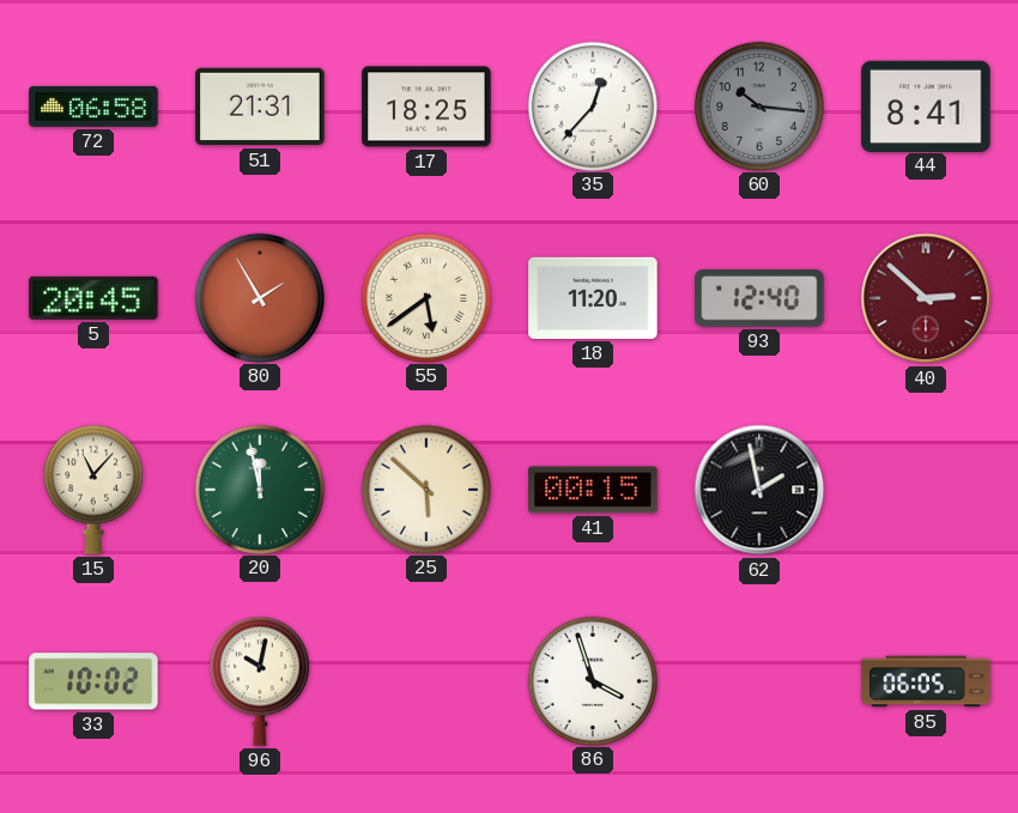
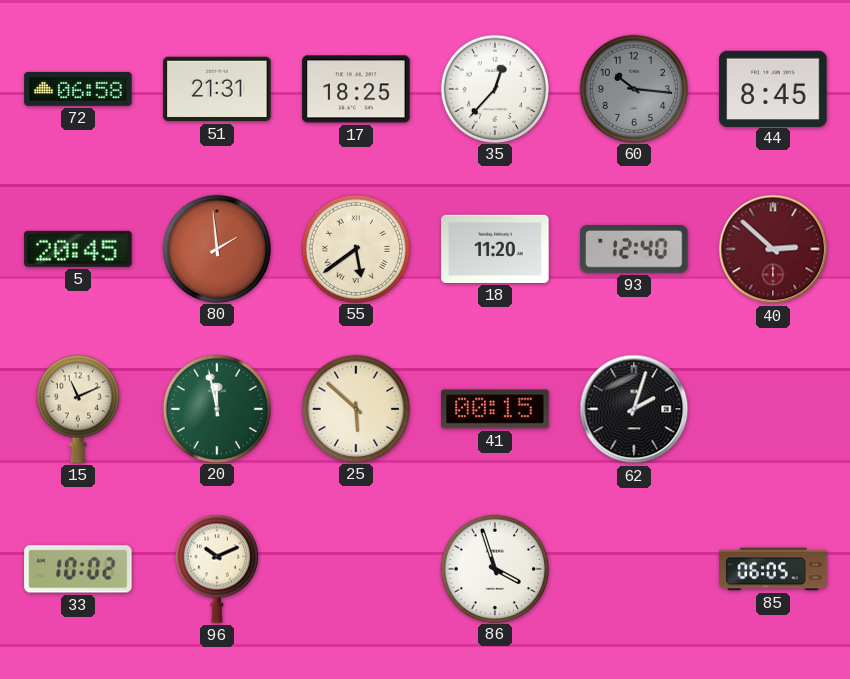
44: 8:41 -> 8:45 (773, 88)
80: 1:55 -> 1:59 (216, 248)
15: 11:07 -> 11:11 (77, 409)
62: 1:58 -> 2:03 (634, 409)
96: 10:02 -> 10:11 (216, 569)
